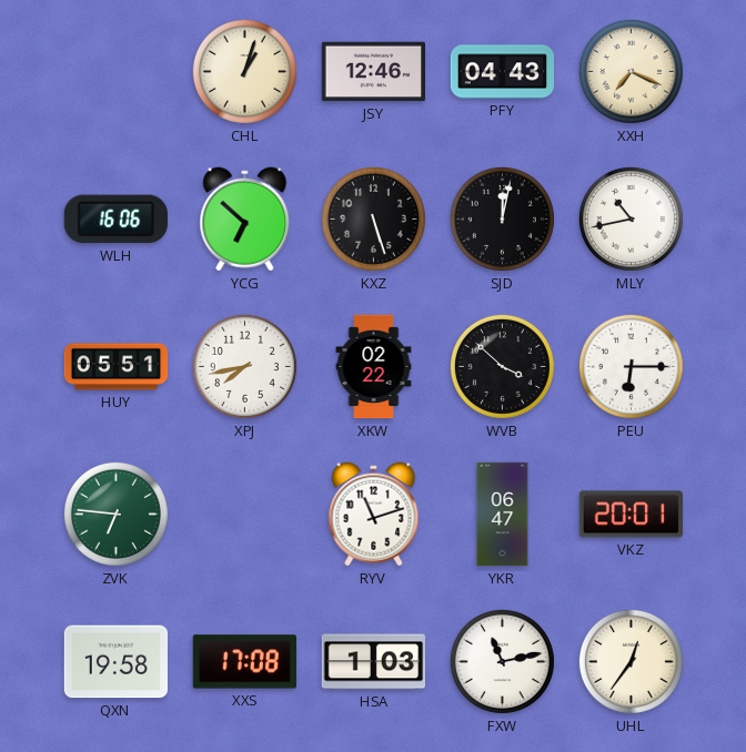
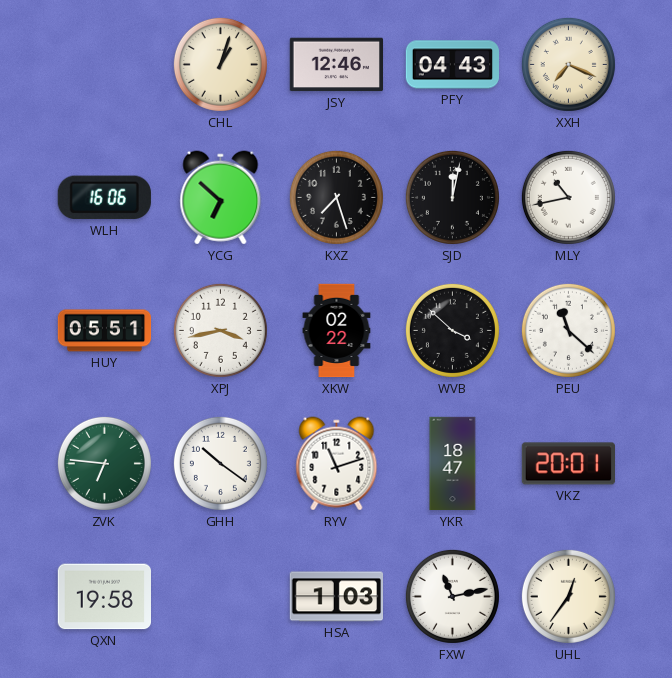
KXZ: 5:27 -> 7:27 (336, 197)
XPJ: 7:43 -> 3:43 (220, 330)
PEU: 6:15 -> 11:22 (568, 330)
GHH: none -> 10:21 (220, 463)
YKR: 06:47 -> 18:47 (453, 464)
XXS: 17:08 -> none (244, 662)
